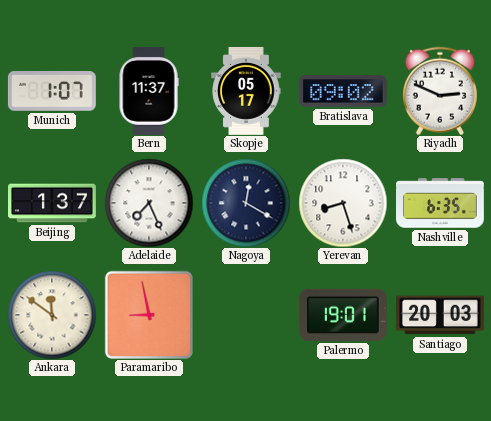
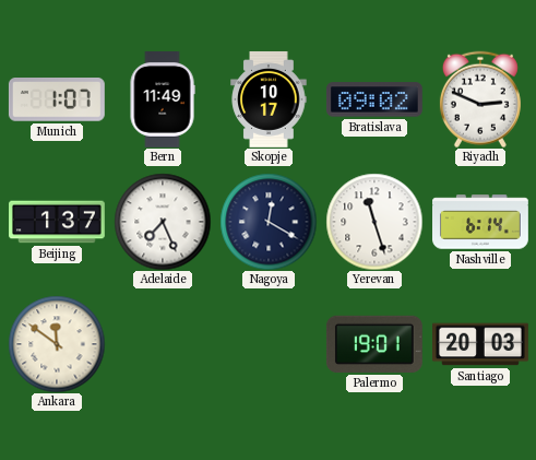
Bern: 11:37 -> 11:49 (163, 101)
Skopje: 05:17 -> 10:17 (269, 99)
Yerevan: 8:27 -> 11:27 (374, 222)
Nashville: 6:35 -> 6:14 (481, 222)
Paramaribo: 8:58 -> none (148, 314)
